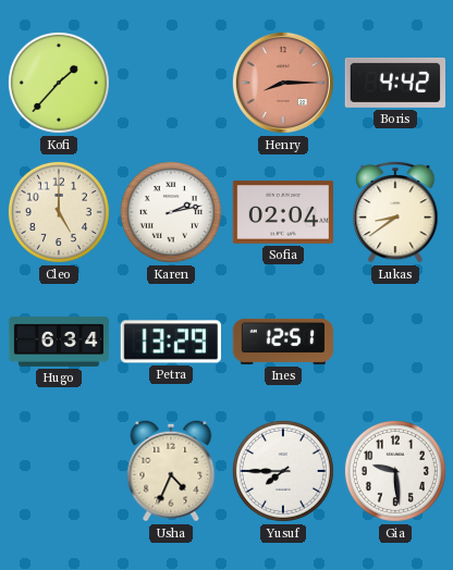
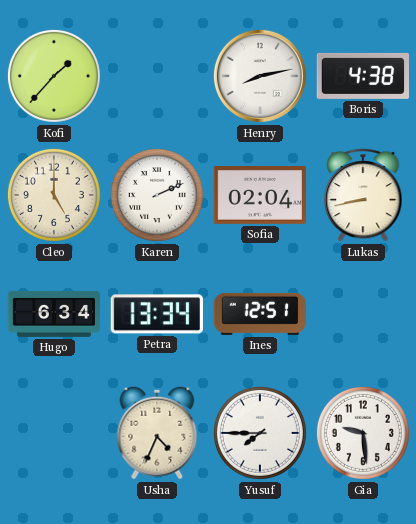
Henry: 8:15 -> 8:13 (260, 76)
Henry dial: salmon -> white (260, 76)
Boris: 4:42 -> 4:38 (362, 76)
Karen: 2:13 -> 2:11 (157, 195)
Lukas: 8:39 -> 8:43 (363, 195)
Petra: 13:29 -> 13:34 (156, 314)
